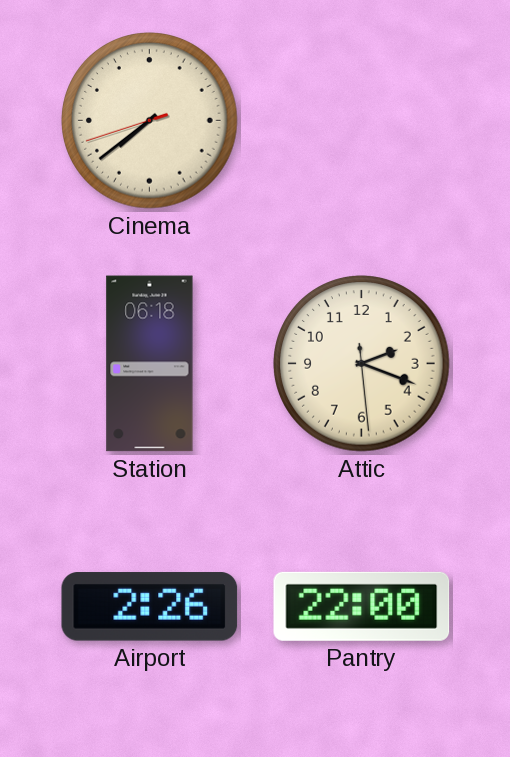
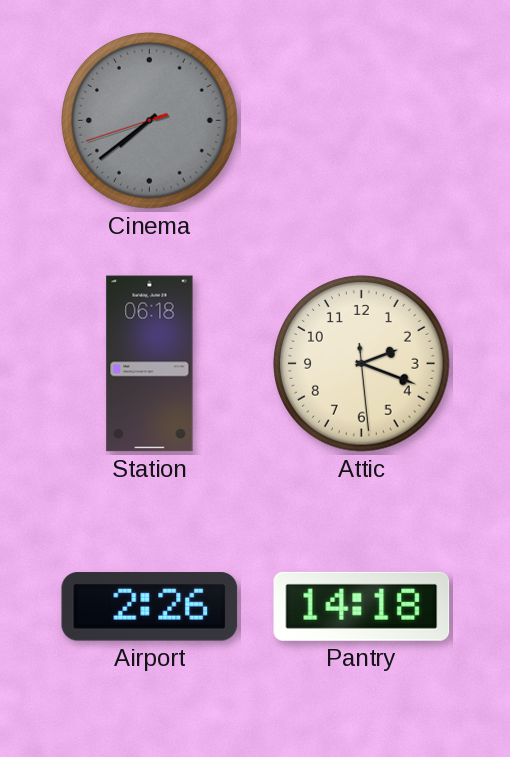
Cinema dial: cream -> grey (150, 121)
Pantry: 22:00 -> 14:18 (362, 606)
